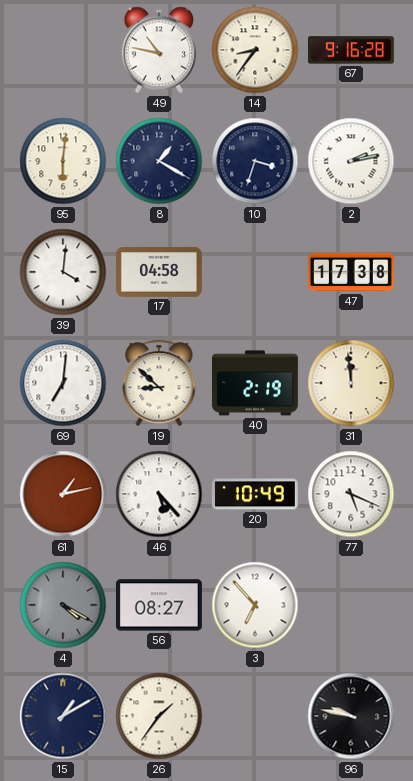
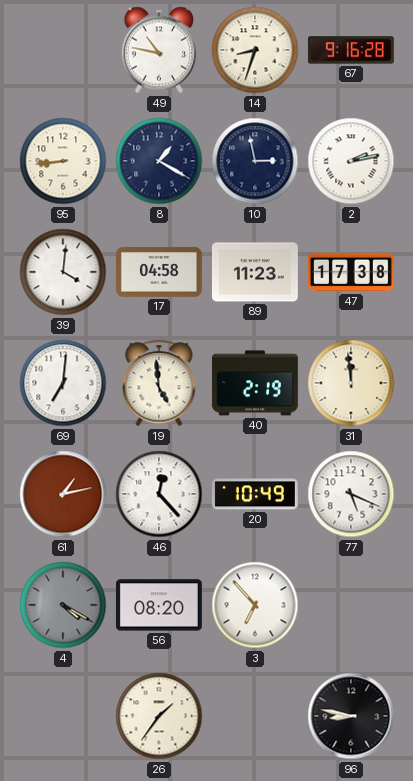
14: 8:36 -> 8:33 (255, 50)
95: 6:01 -> 8:44 (63, 161)
10: 3:33 -> 2:58 (255, 161)
89: none -> 11:23 (255, 272)
19: 8:52 -> 4:59 (159, 383)
46: 5:23 -> 12:23 (159, 494)
56: 08:27 -> 08:20 (159, 605)
15: 1:10 -> none (63, 716)
96: 9:47 -> 8:47 (351, 716)
